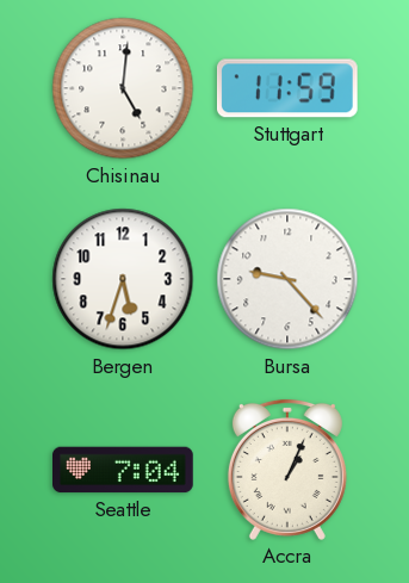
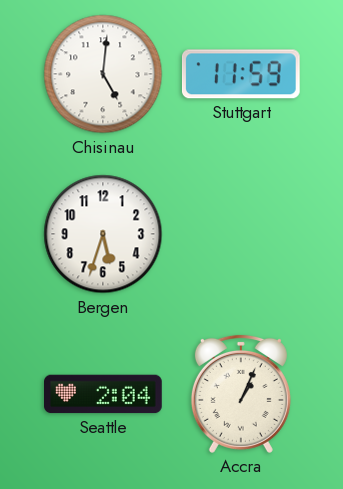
Bursa: 9:23 -> none (287, 279)
Seattle: 7:04 -> 2:04 (103, 394)
